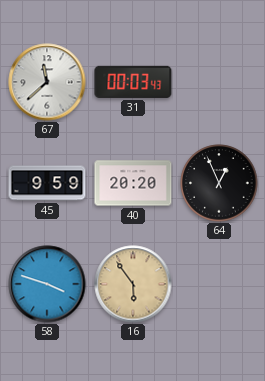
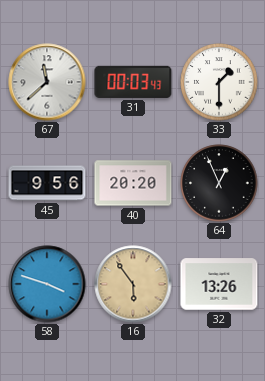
33: none -> 1:30 (219, 82)
45: 9:59 -> 9:56 (47, 183)
32: none -> 13:26 (219, 284)
